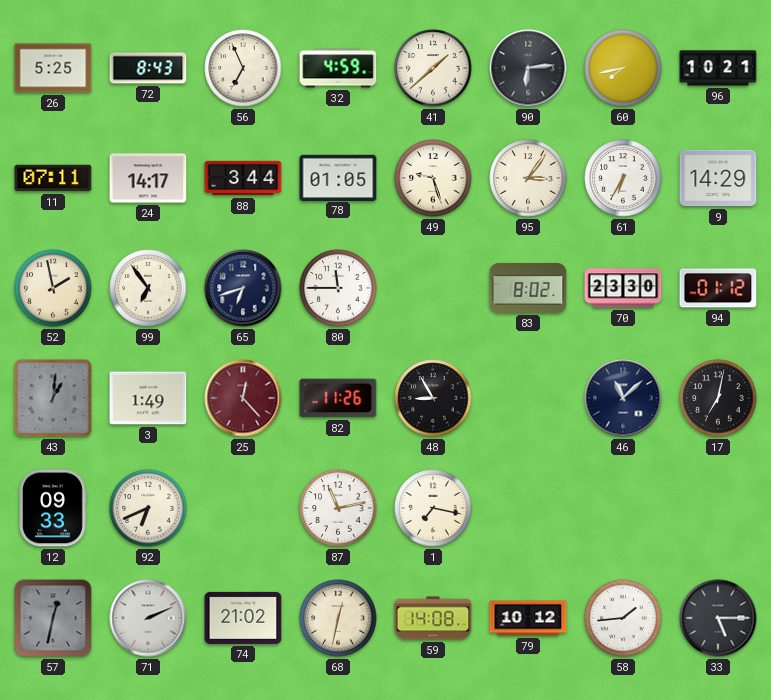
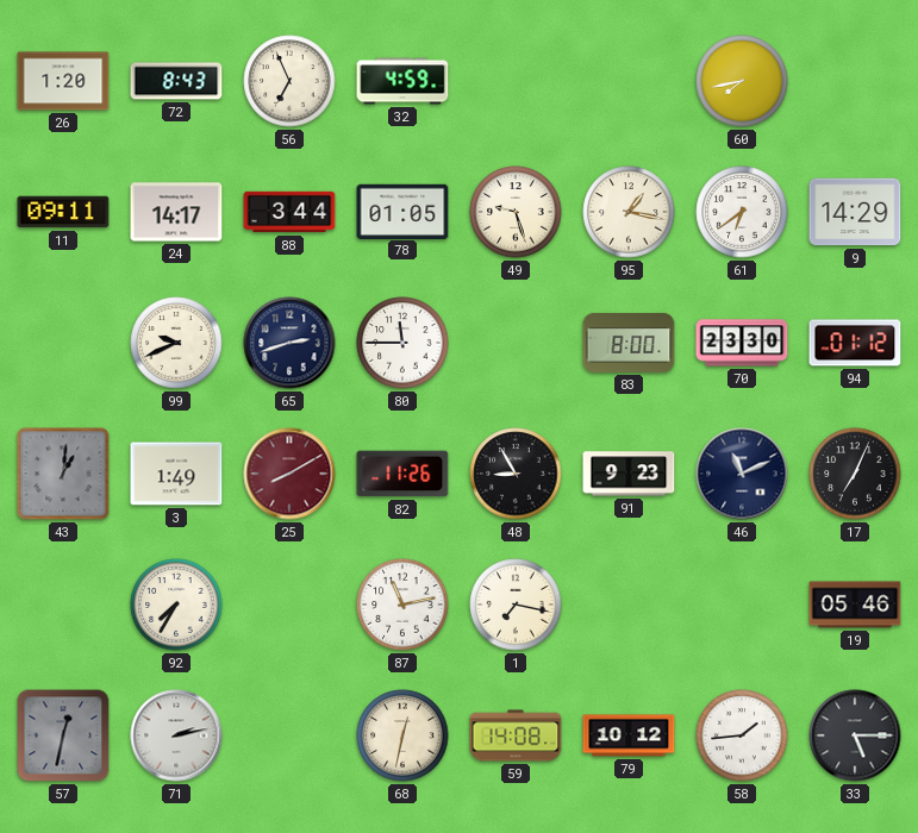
26: 5:25 -> 1:20 (63, 81)
41: 1:38 -> none (433, 68)
90: 6:14 -> none (528, 68)
96: 10:21 -> none (718, 68)
11: 07:11 -> 09:11 (63, 212)
95: 3:06 -> 1:17 (629, 212)
61: 6:35 -> 6:39 (742, 212)
52: 1:58 -> none (53, 288)
99: 6:54 -> 9:41 (176, 343)
65: 6:42 -> 2:42 (289, 343)
83: 8:02 -> 8:00 (629, 343)
25: 12:23 -> 8:10 (289, 474)
91: none -> 9:23 (629, 474)
46: 11:08 -> 11:11 (742, 474)
17: 7:02 -> 7:04 (855, 474)
12: 09:33 -> none (53, 508)
92: 6:41 -> 7:35 (176, 605)
19: none -> 05:46 (855, 605)
71: 2:11 -> 2:13 (176, 735)
74: 21:02 -> none (243, 618)
